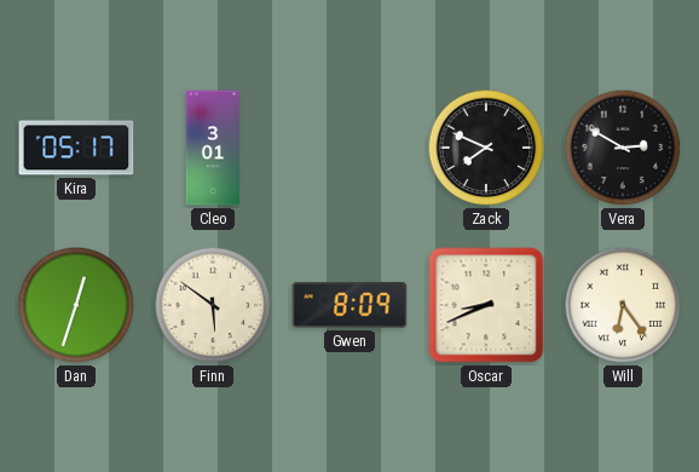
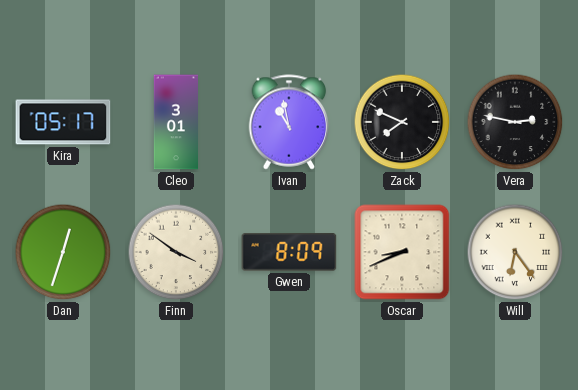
Ivan: none -> 10:58 (289, 122)
Vera: 2:50 -> 2:47 (515, 122)
Finn: 5:51 -> 3:51 (176, 252)
